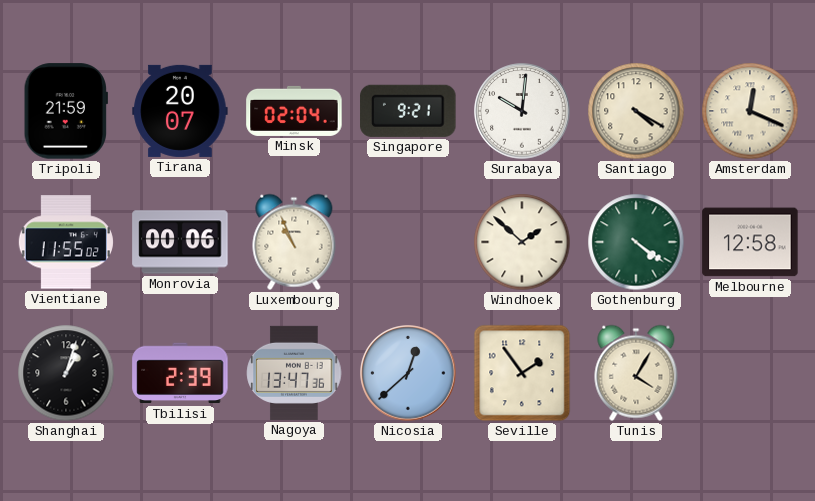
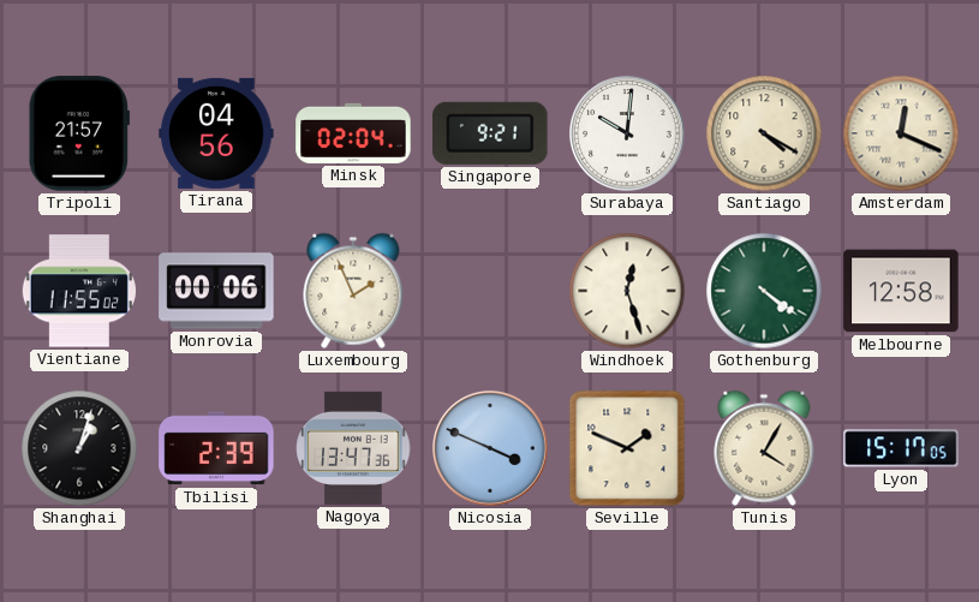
Tripoli: 21:59 -> 21:57 (79, 133)
Tirana: 20:07 -> 04:56 (216, 133)
Luxembourg: 10:56 -> 1:56 (353, 291)
Windhoek: 1:52 -> 12:27 (627, 291)
Nicosia: 12:38 -> 3:49 (490, 448)
Seville: 1:54 -> 1:49 (627, 448)
Lyon: none -> 15:17 (901, 448)
